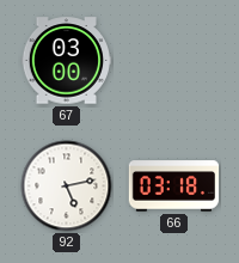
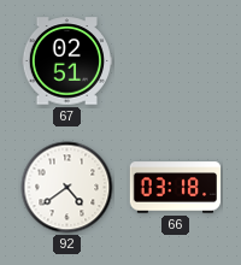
67: 03:00 -> 02:51 (67, 61)
92: 5:13 -> 4:39 (67, 188)
